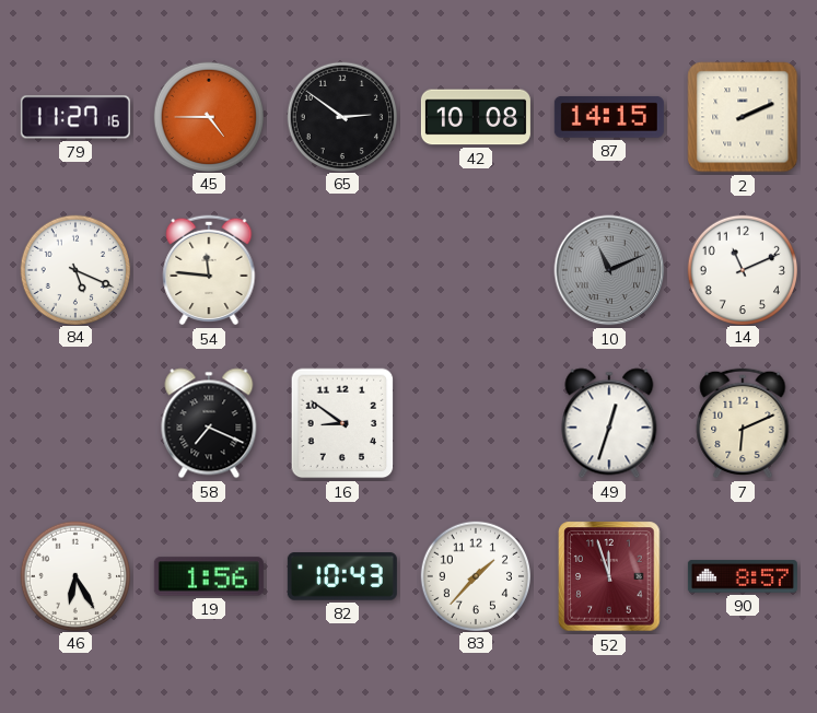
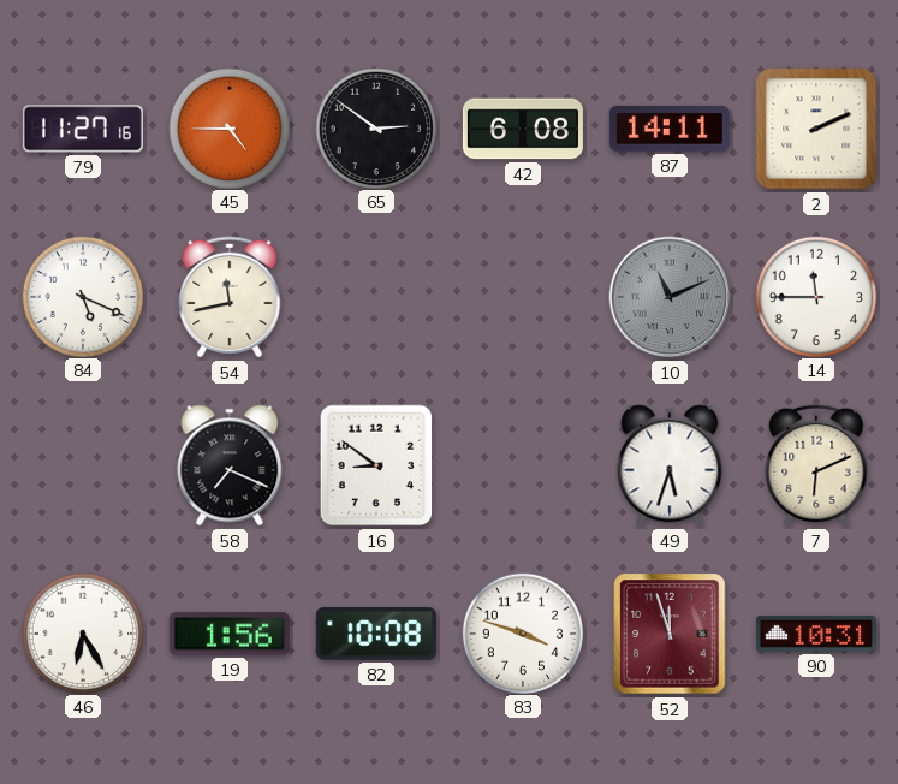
42: 10:08 -> 6:08 (523, 129)
87: 14:15 -> 14:11 (670, 129)
54: 11:46 -> 11:43 (230, 297)
14: 11:11 -> 11:45 (815, 296)
49: 12:33 -> 5:33 (670, 465)
82: 10:43 -> 10:08 (376, 634)
83: 1:37 -> 3:48 (522, 632)
90: 8:57 -> 10:31 (816, 634)
